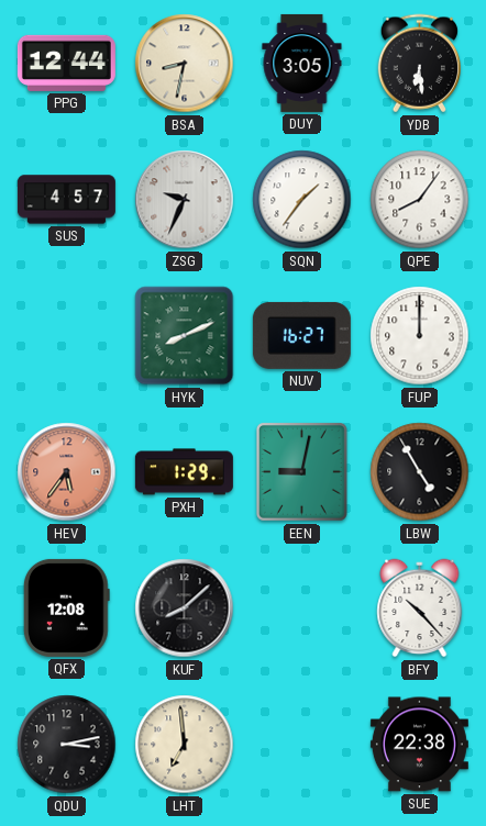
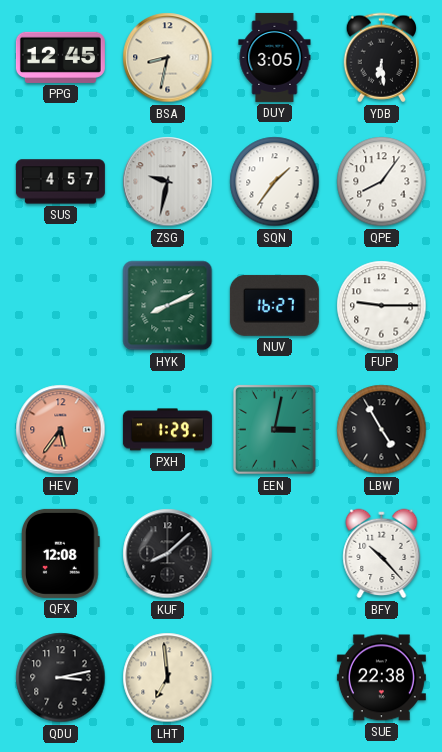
PPG: 12:44 -> 12:45 (60, 57)
ZSG: 9:34 -> 9:32 (168, 182)
FUP: 12:00 -> 9:15 (382, 306)
EEN: 9:02 -> 3:02 (275, 430)
